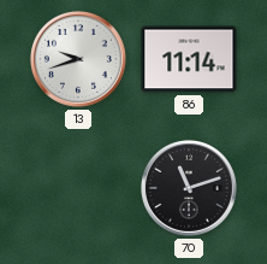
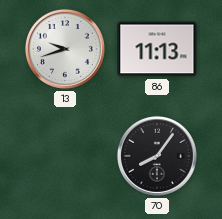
86: 11:14 -> 11:13 (157, 49)
70: 11:12 -> 8:06 (157, 156)
